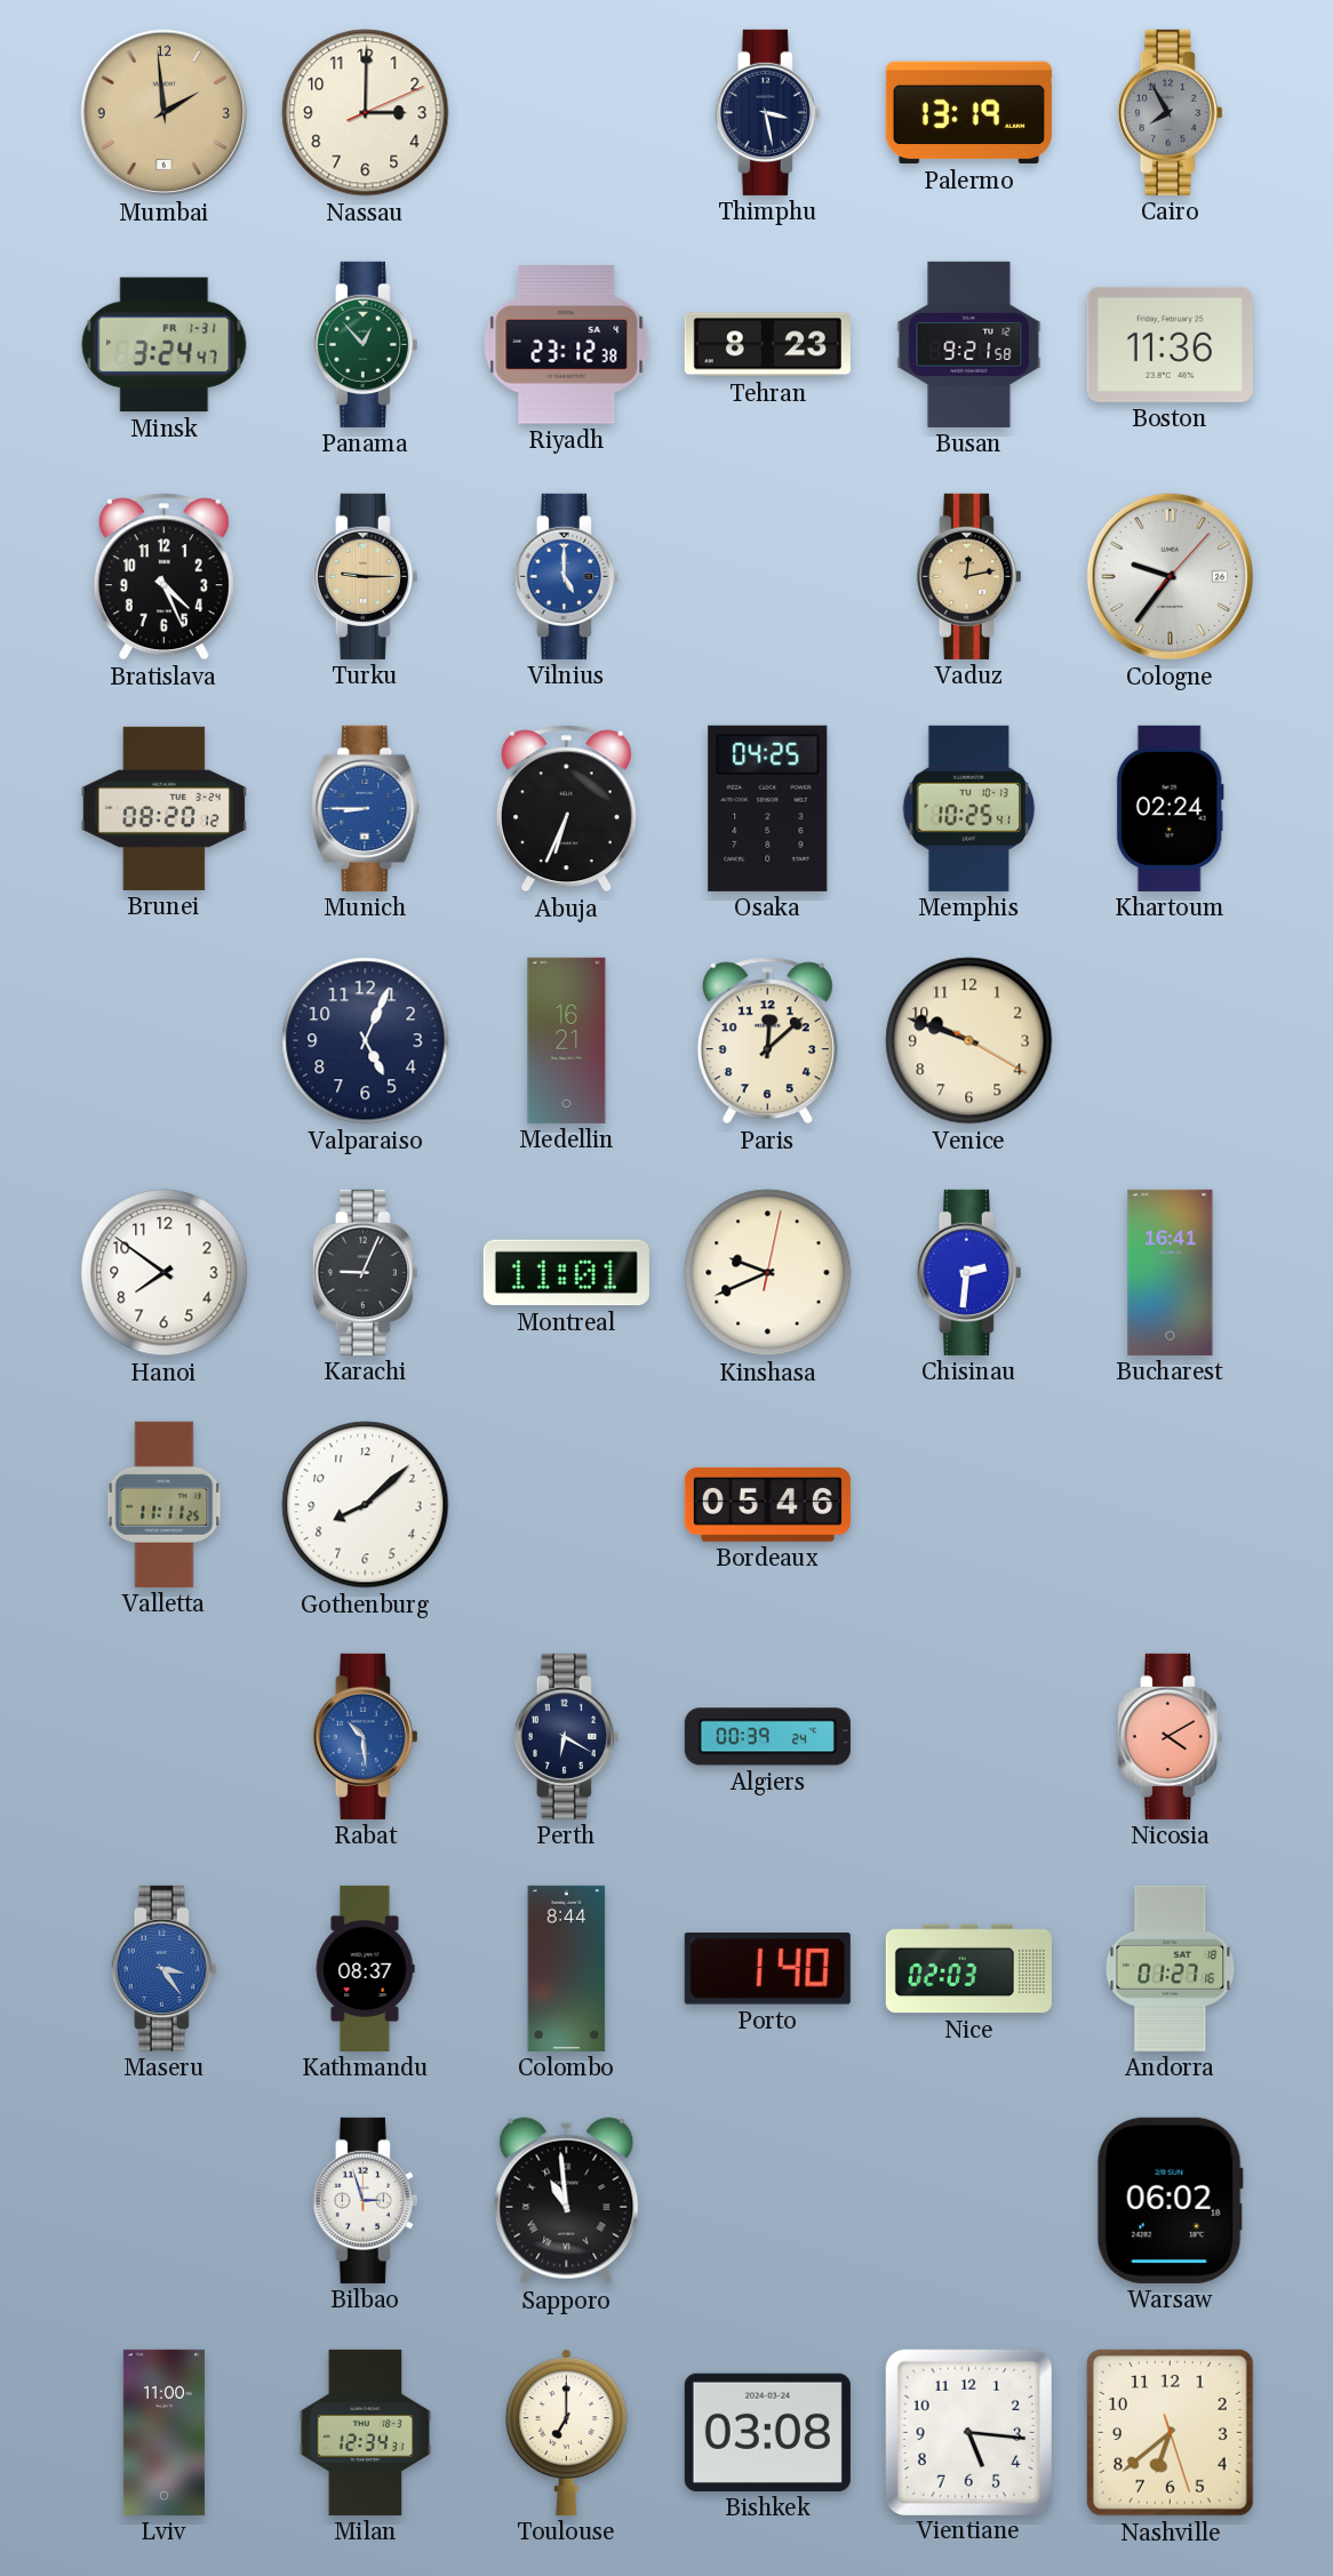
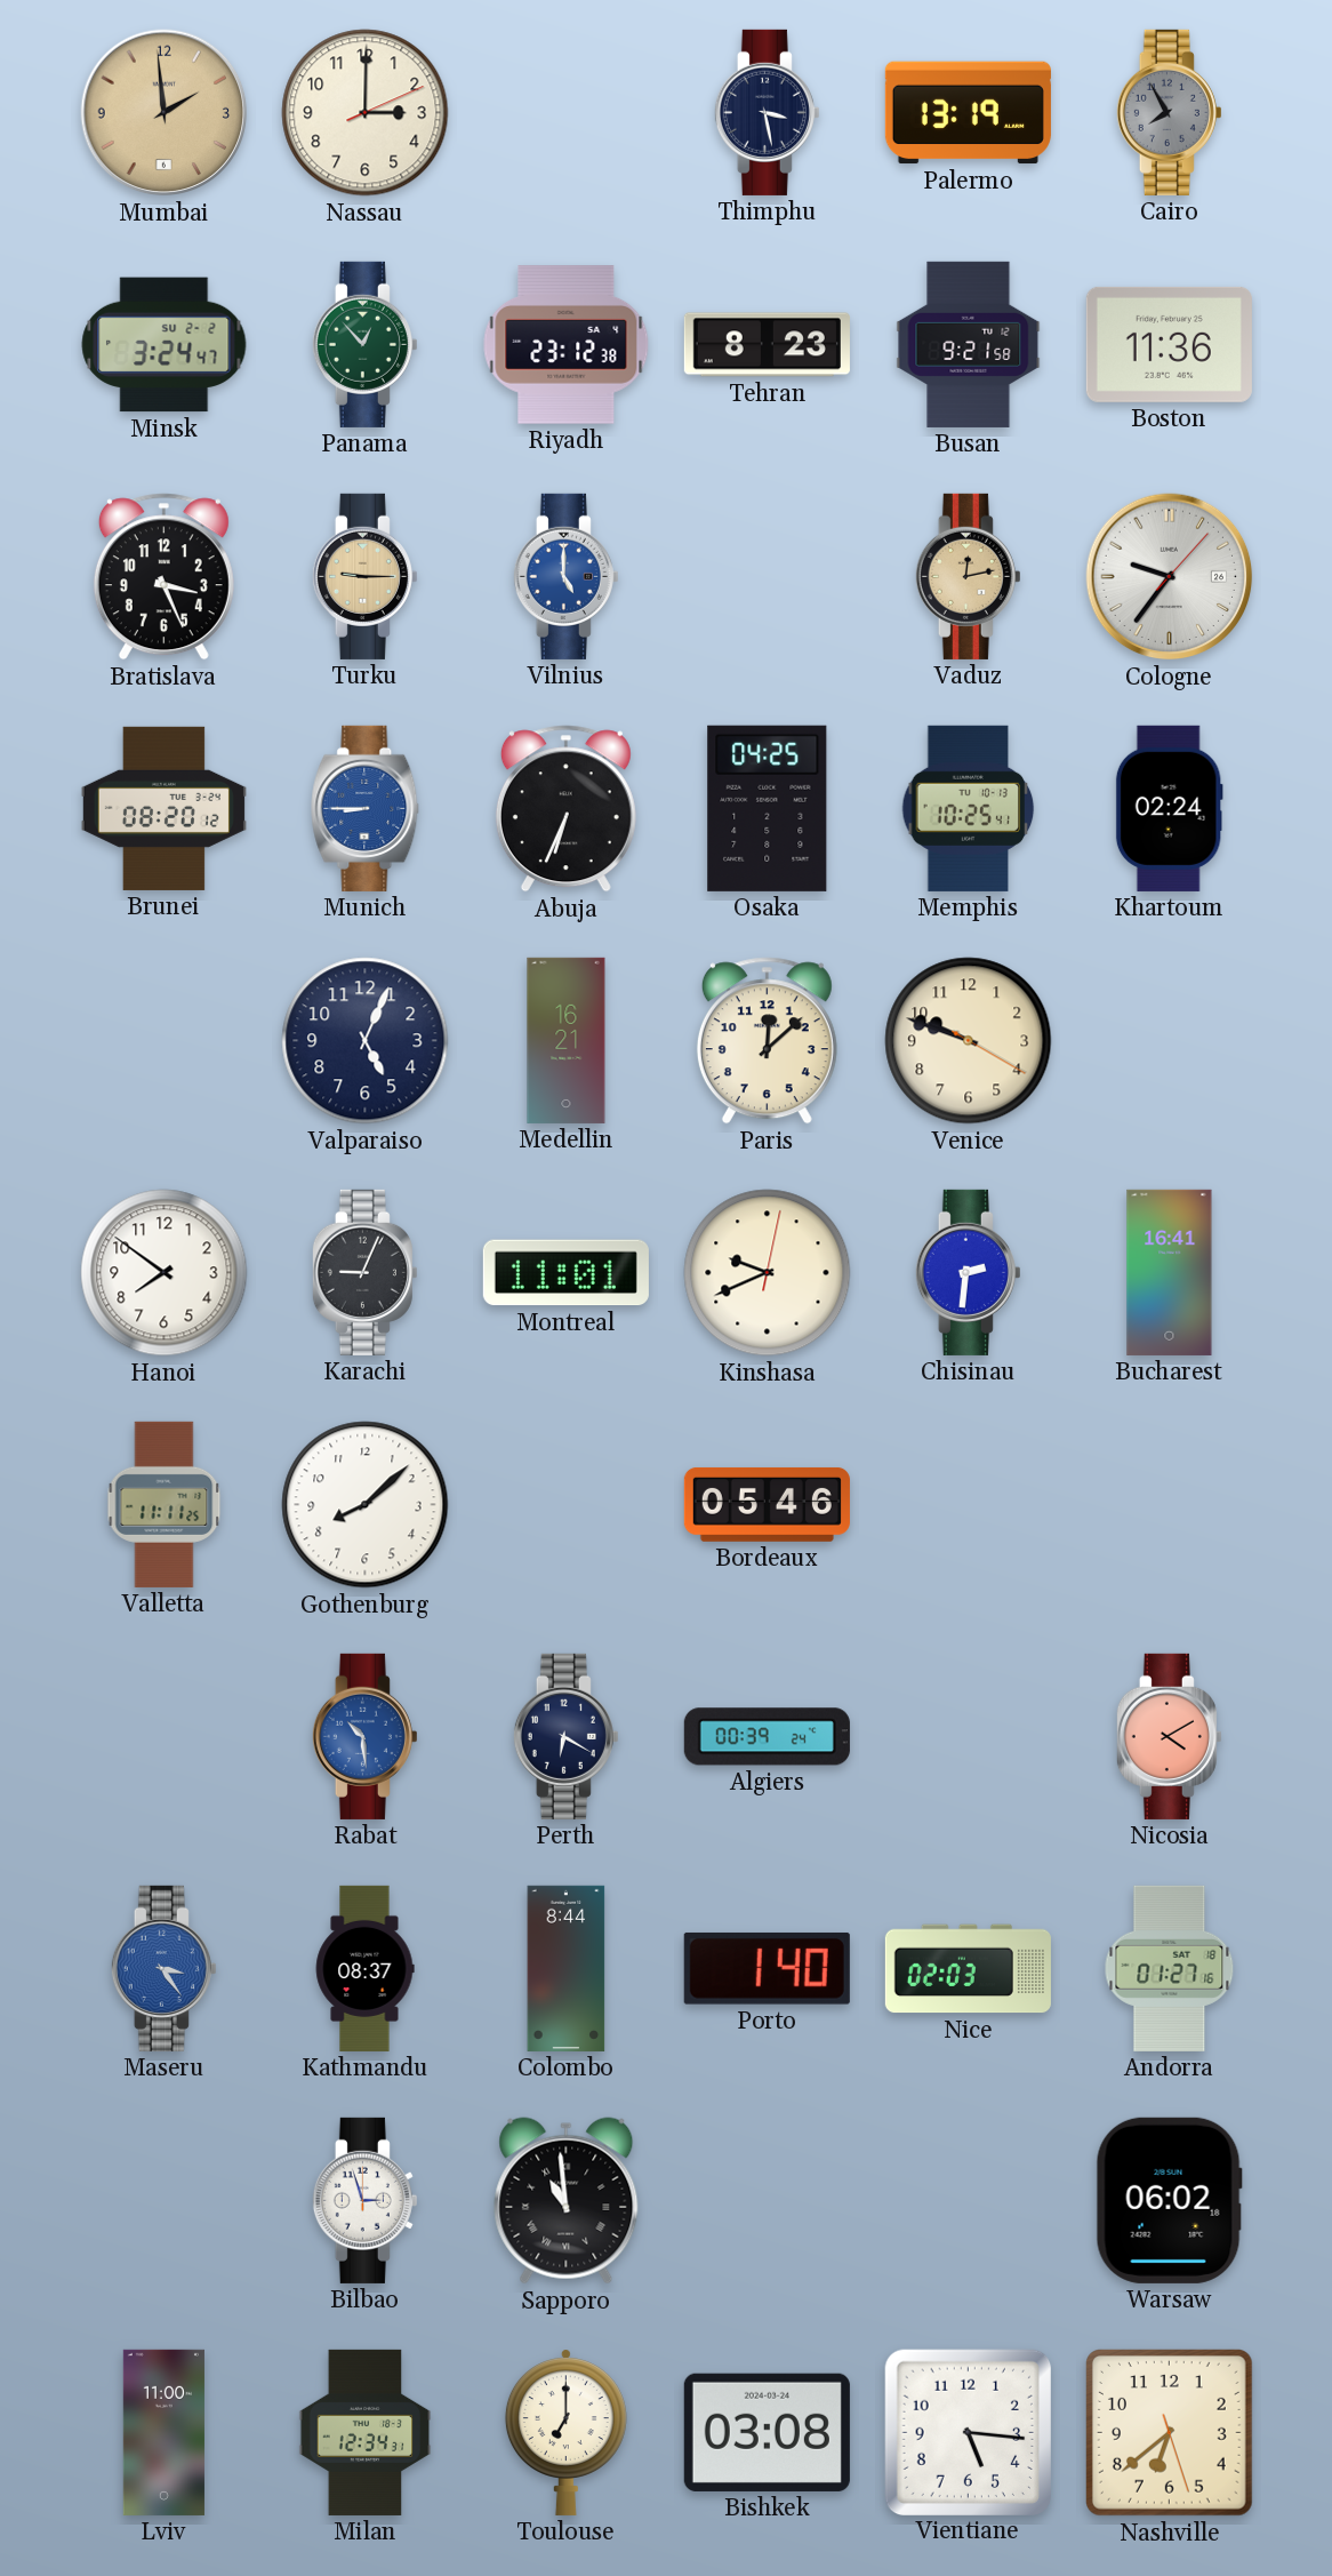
Minsk date: FR 1-31 -> SU 2-2 (165, 345)
Bratislava: 4:26 -> 3:26 (163, 577)
